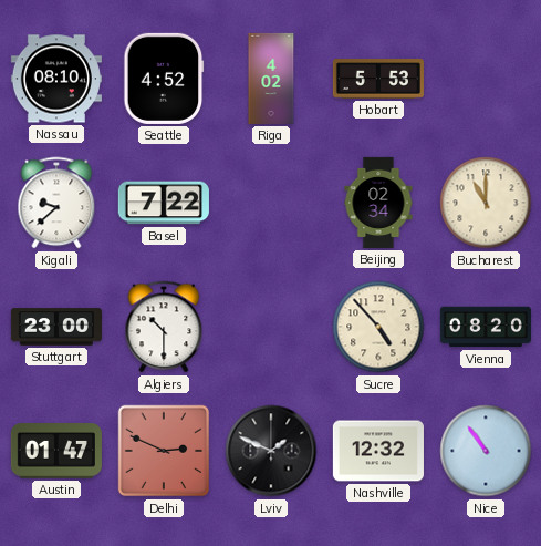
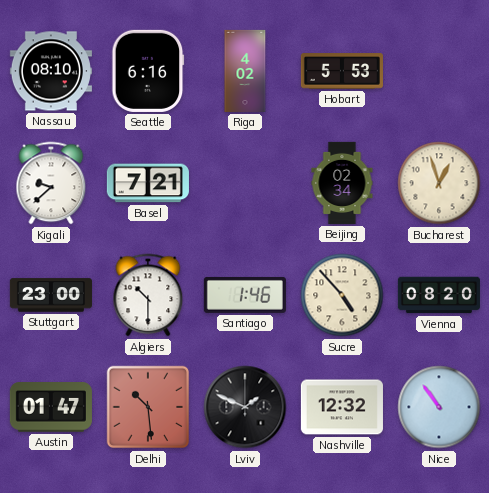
Seattle: 4:52 -> 6:16 (148, 71)
Basel: 7:22 -> 7:21 (148, 183)
Bucharest: 11:00 -> 12:57 (439, 183)
Santiago: none -> 1:46 (245, 295)
Delhi: 2:49 -> 10:29 (148, 407)
